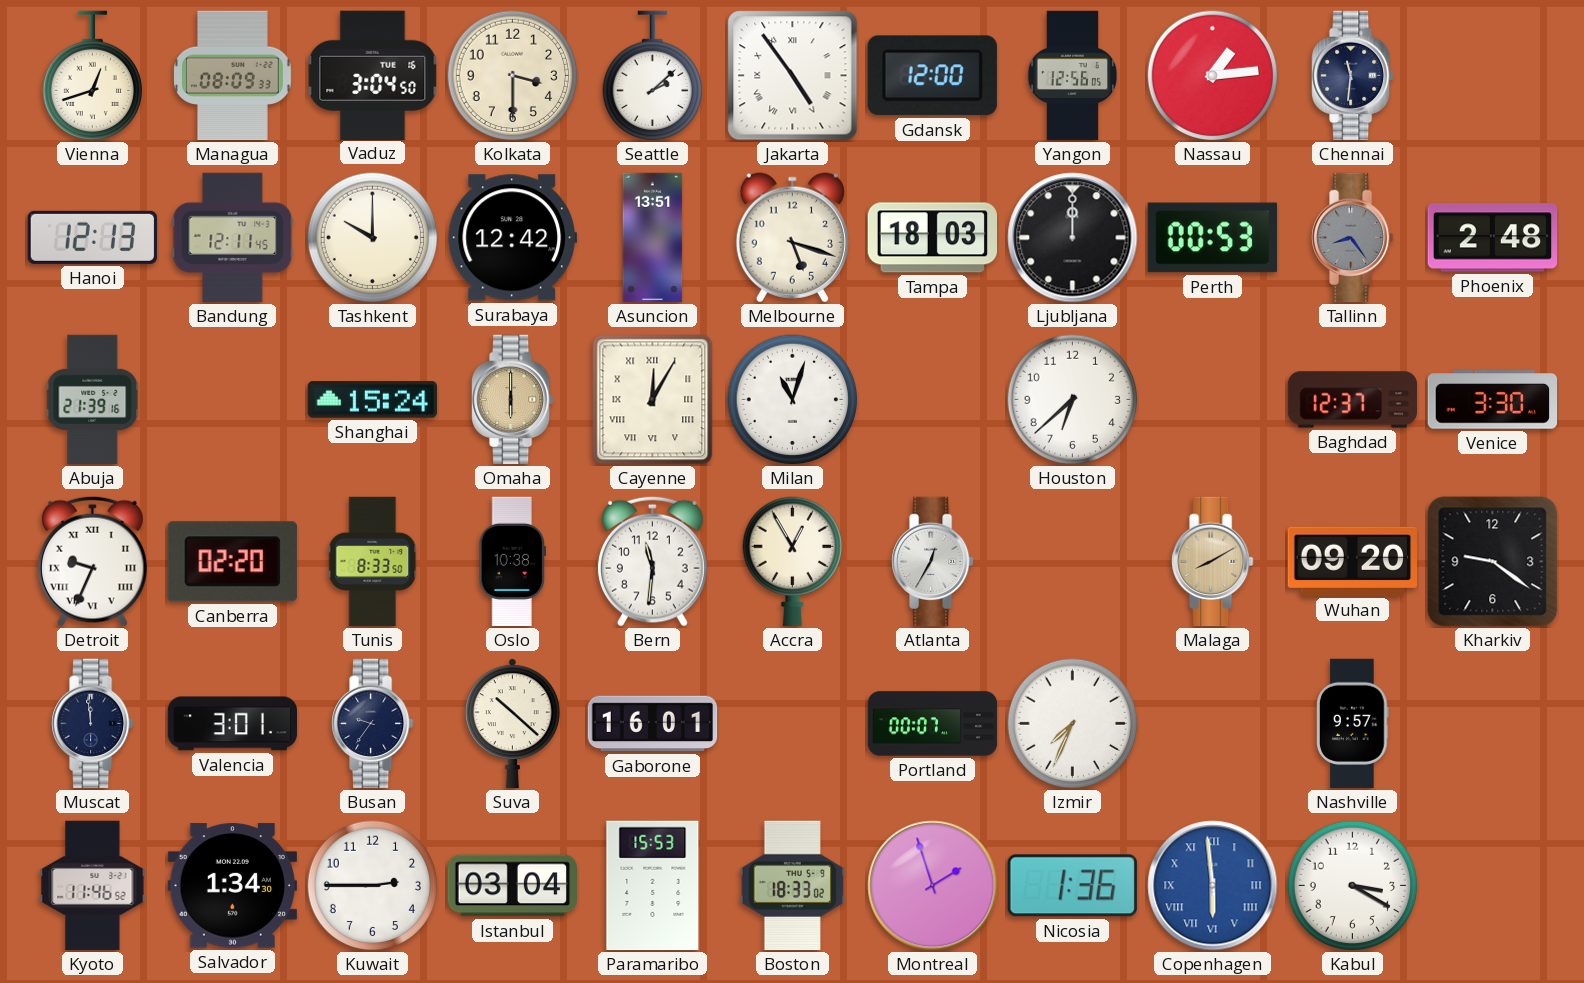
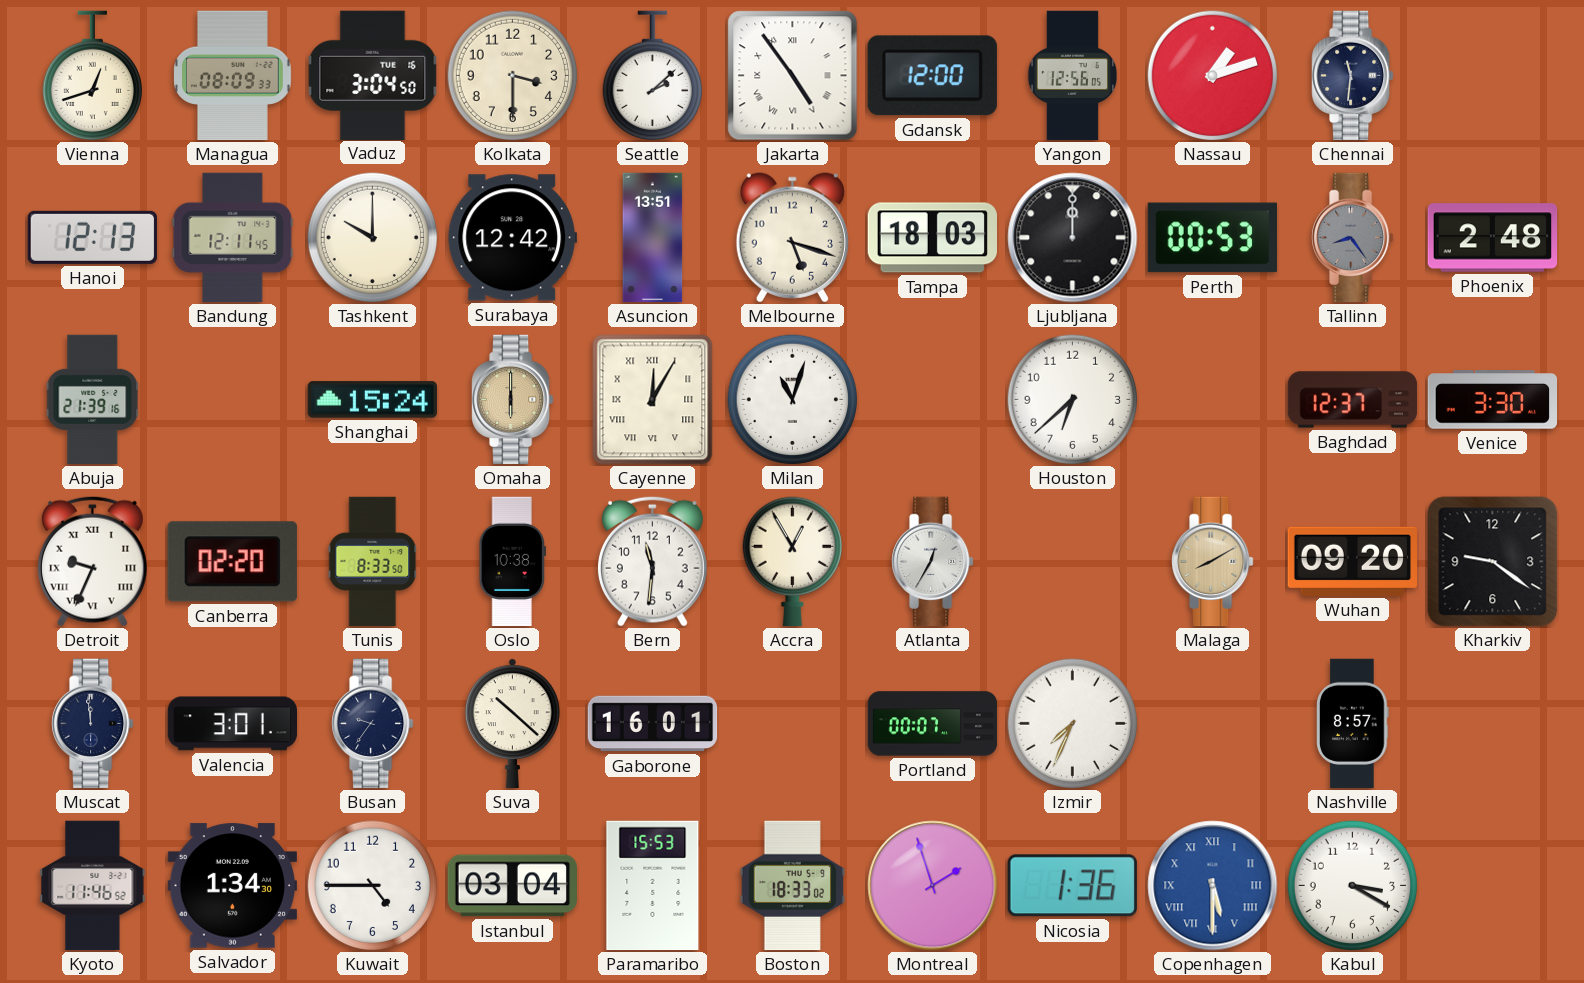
Nassau: 1:14 -> 1:12 (1213, 76)
Nashville: 9:57 -> 8:57 (1353, 724)
Kuwait: 2:45 -> 4:45 (373, 886)
Copenhagen: 5:59 -> 5:30 (1213, 886)
